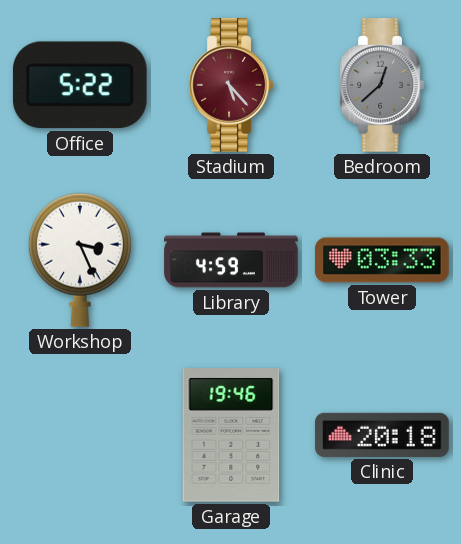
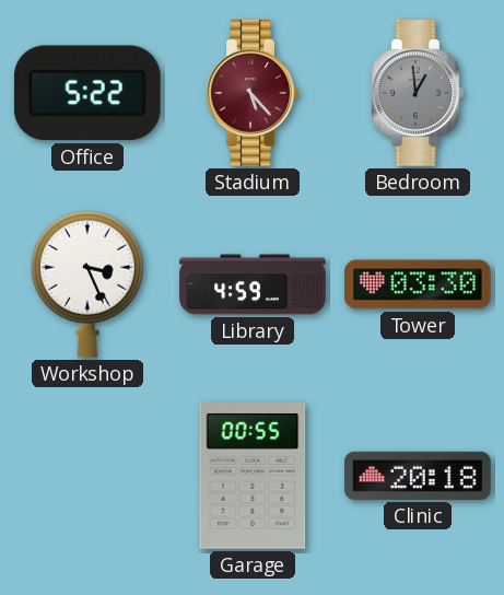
Bedroom: 12:38 -> 12:59 (418, 93)
Tower: 03:33 -> 03:30 (418, 284)
Garage: 19:46 -> 00:55 (253, 476)
